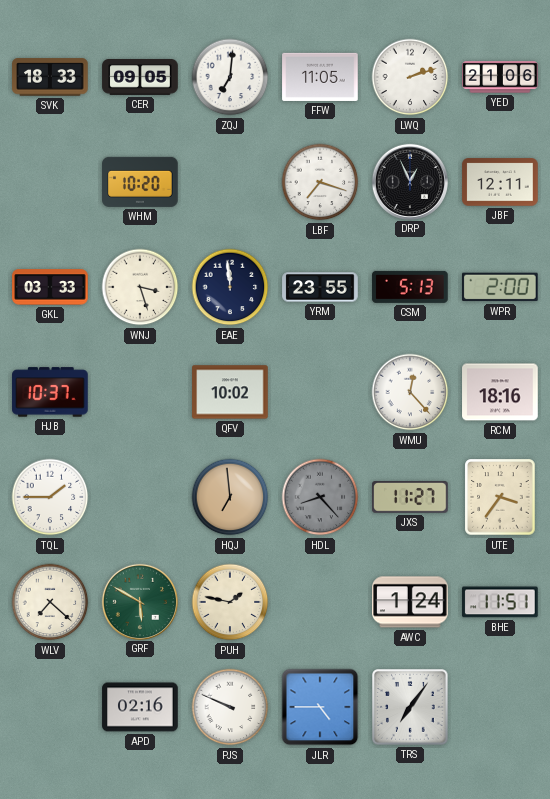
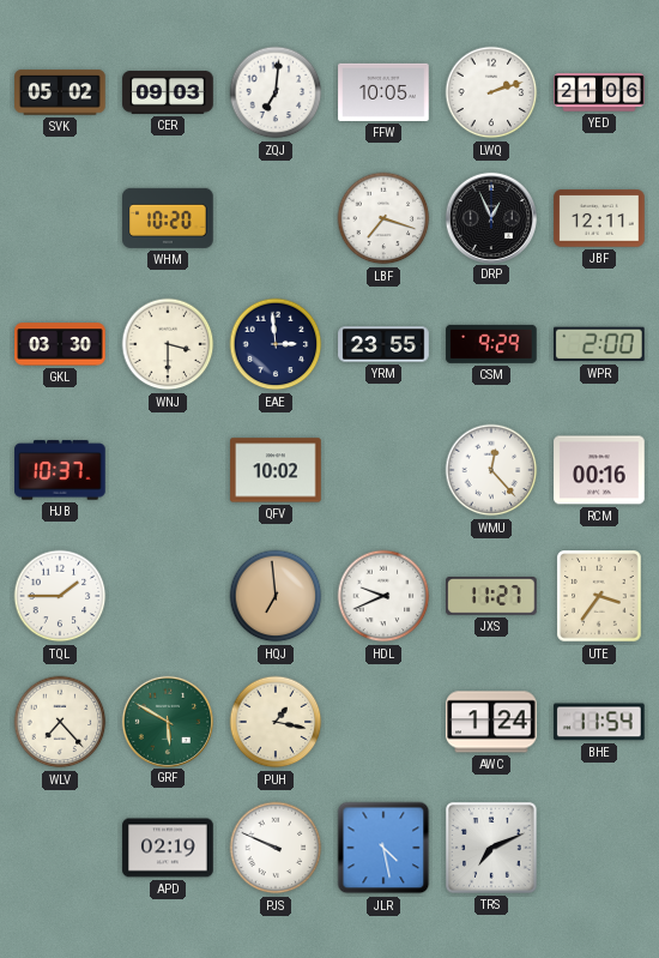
SVK: 18:33 -> 05:02 (60, 92)
CER: 09:05 -> 09:03 (168, 94)
FFW: 11:05 -> 10:05 (383, 92)
GKL: 03:33 -> 03:30 (60, 344)
WNJ: 3:27 -> 3:30 (168, 344)
EAE: 11:59 -> 2:59 (276, 344)
CSM: 5:13 -> 9:29 (491, 344)
RCM: 18:16 -> 00:16 (599, 470)
HDL: 8:23 -> 9:41 (383, 596)
HDL dial: grey -> white (383, 596)
WLV: 7:22 -> 7:23 (60, 722)
PUH: 1:47 -> 1:17 (276, 722)
BHE: 11:51 -> 11:54 (599, 722)
APD: 02:16 -> 02:19 (168, 848)
JLR: 4:45 -> 4:28 (383, 848)
TRS: 7:06 -> 7:11 (491, 848)
